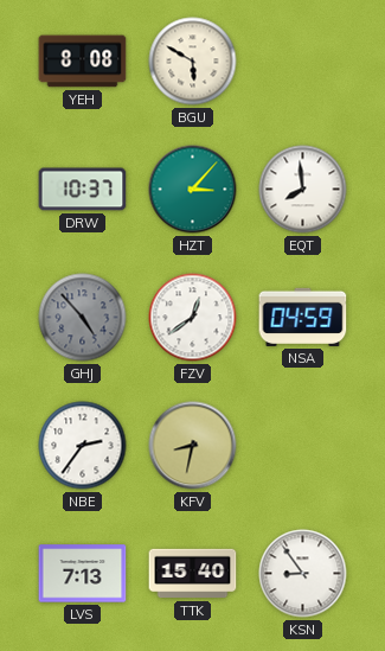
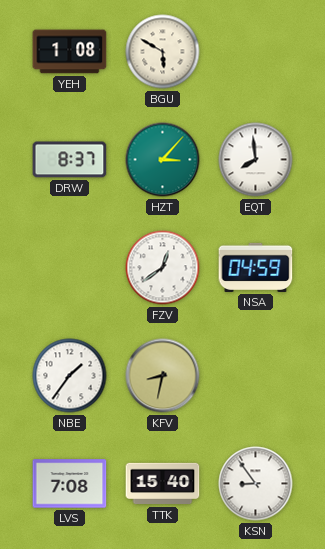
YEH: 8:08 -> 1:08 (70, 52)
DRW: 10:37 -> 8:37 (70, 160)
GHJ: 4:53 -> none (83, 318)
NBE: 2:36 -> 1:36 (70, 376)
LVS: 7:13 -> 7:08 (70, 484)
